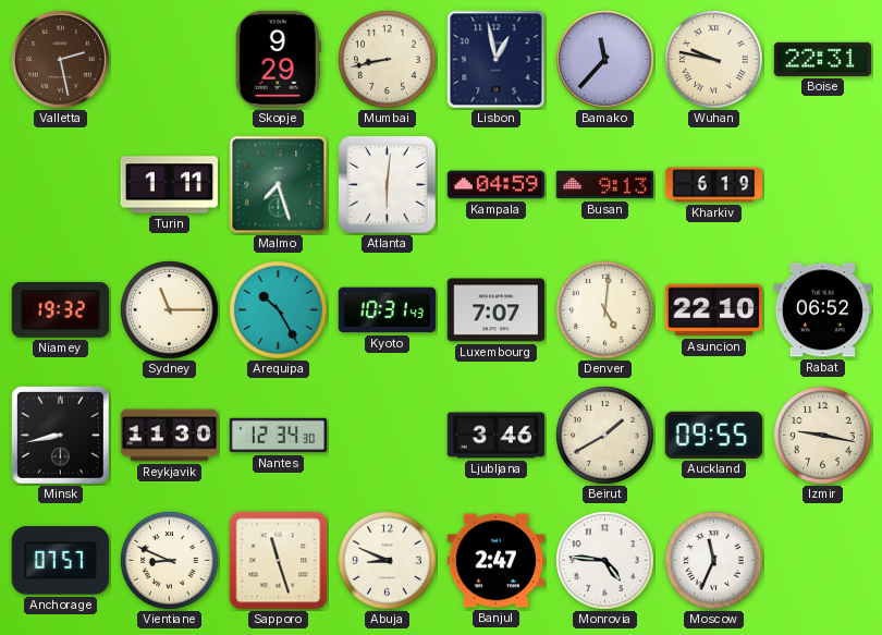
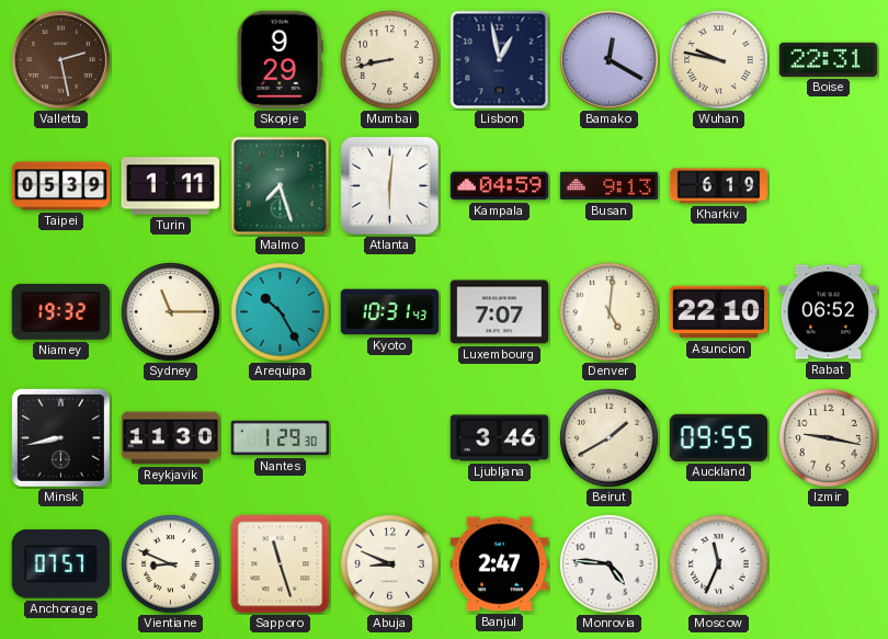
Bamako: 11:37 -> 12:20 (610, 60)
Taipei: none -> 05:39 (61, 186)
Nantes: 12:34 -> 1:29 (281, 438)
